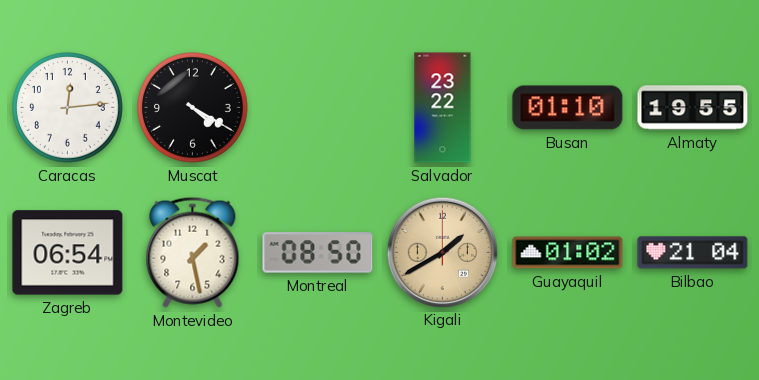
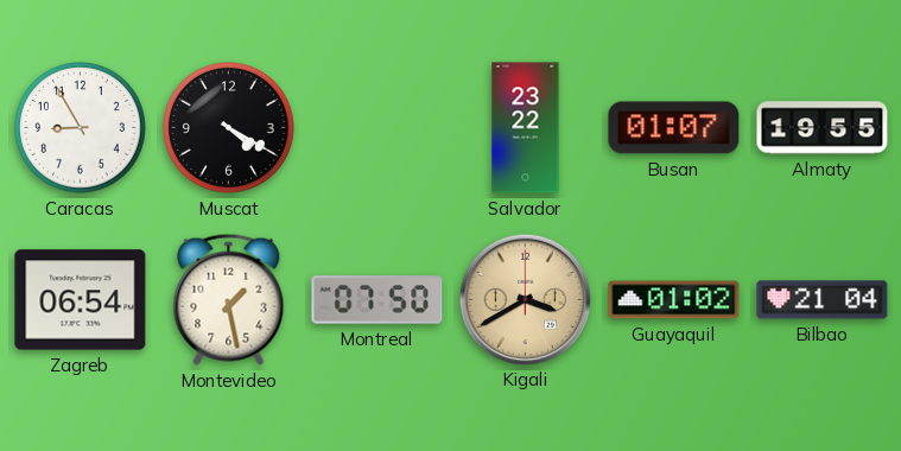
Caracas: 12:14 -> 8:55 (81, 128)
Busan: 01:10 -> 01:07 (674, 128)
Montreal: 08:50 -> 07:50 (377, 300)
Kigali: 1:40 -> 3:40 (525, 299)
